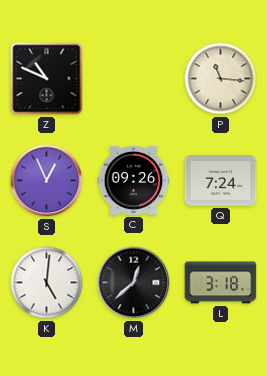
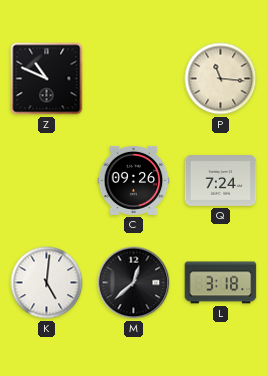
S: 12:56 -> none (47, 181)
